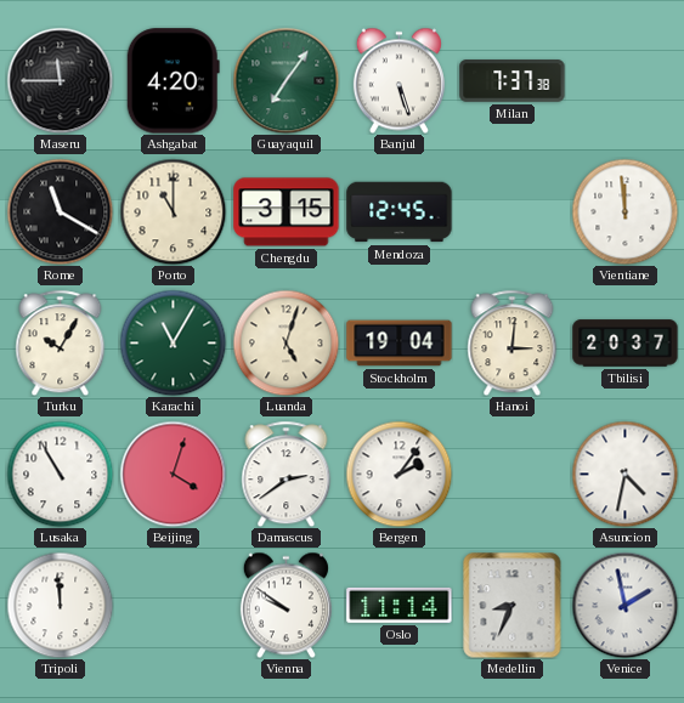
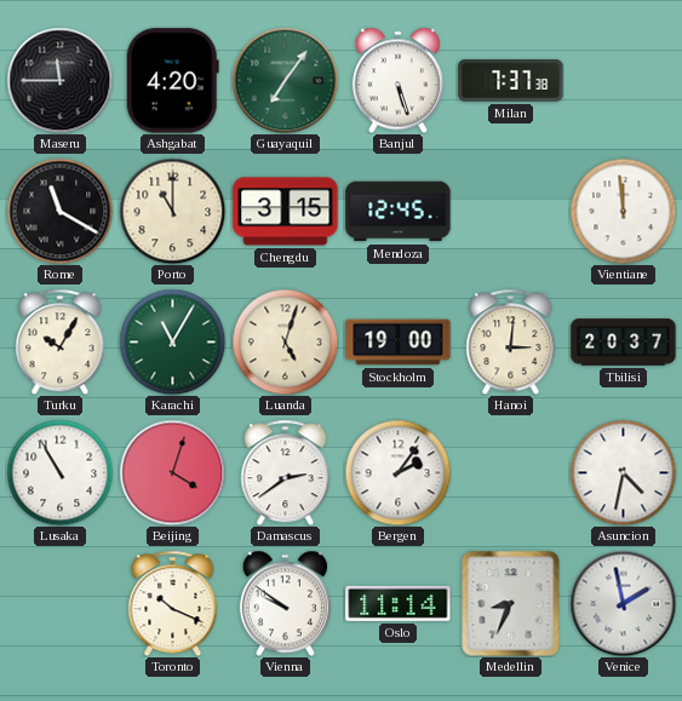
Stockholm: 19:04 -> 19:00 (399, 343)
Tripoli: 11:59 -> none (60, 605)
Toronto: none -> 10:19 (173, 603)
